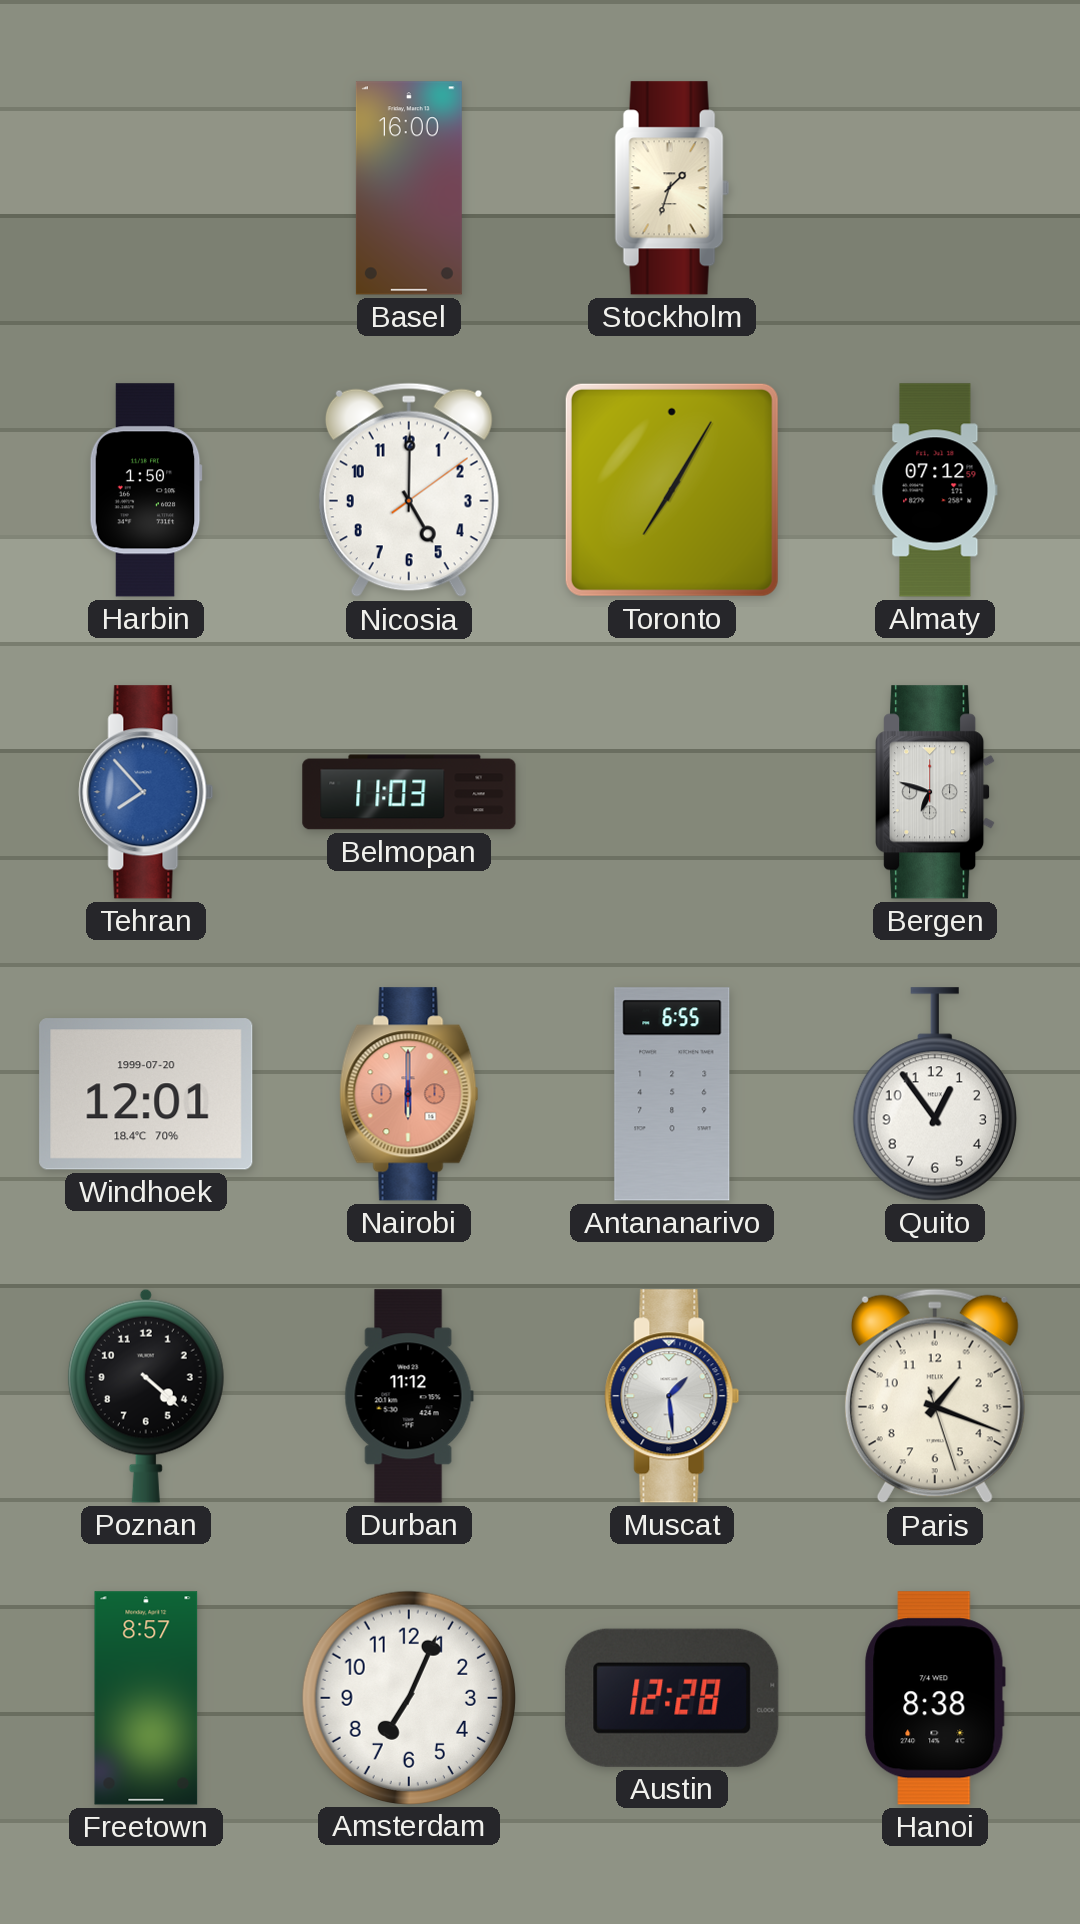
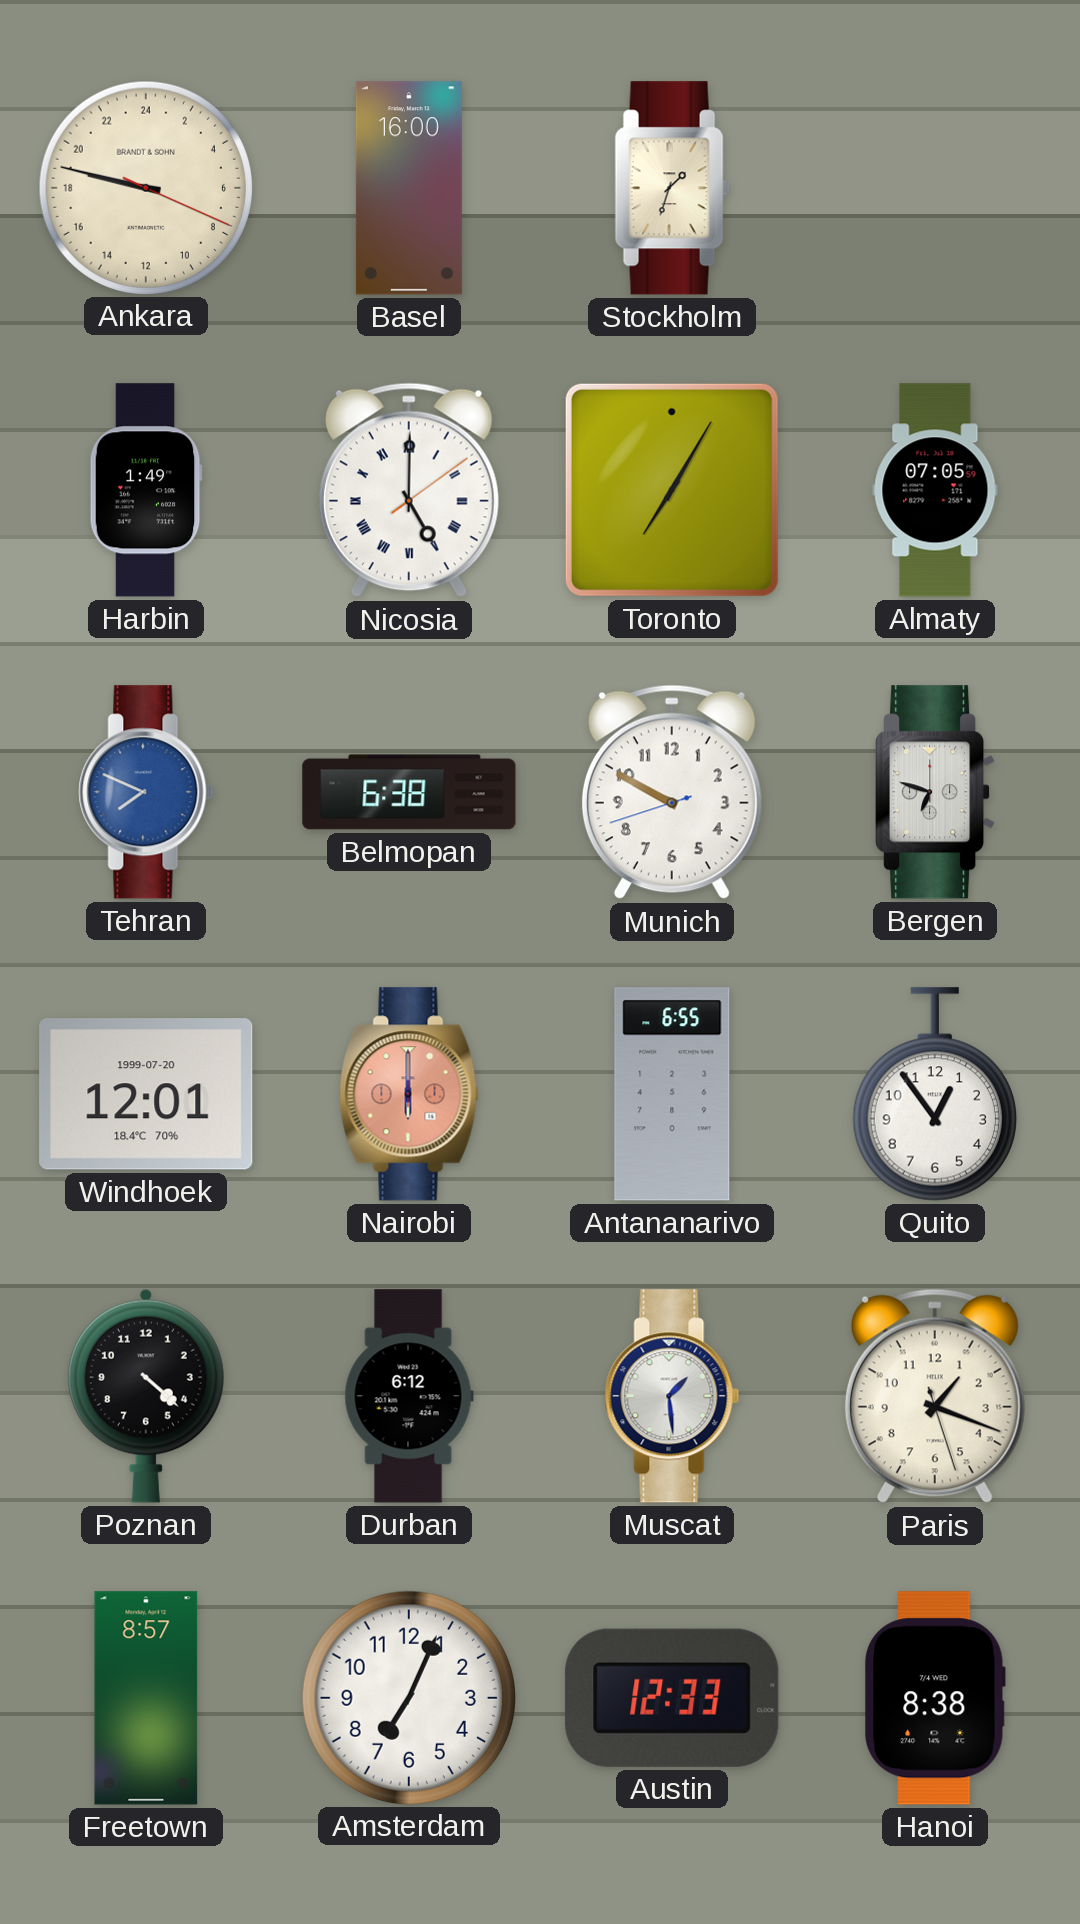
Ankara: none -> 18:47 (145, 187)
Harbin: 1:50 -> 1:49 (146, 490)
Nicosia numerals: Arabic -> Roman (409, 490)
Almaty: 07:12 -> 07:05 (935, 490)
Tehran: 7:53 -> 7:49 (146, 792)
Belmopan: 11:03 -> 6:38 (409, 792)
Munich: none -> 9:49 (672, 792)
Durban: 11:12 -> 6:12 (409, 1396)
Austin: 12:28 -> 12:33 (672, 1698)
